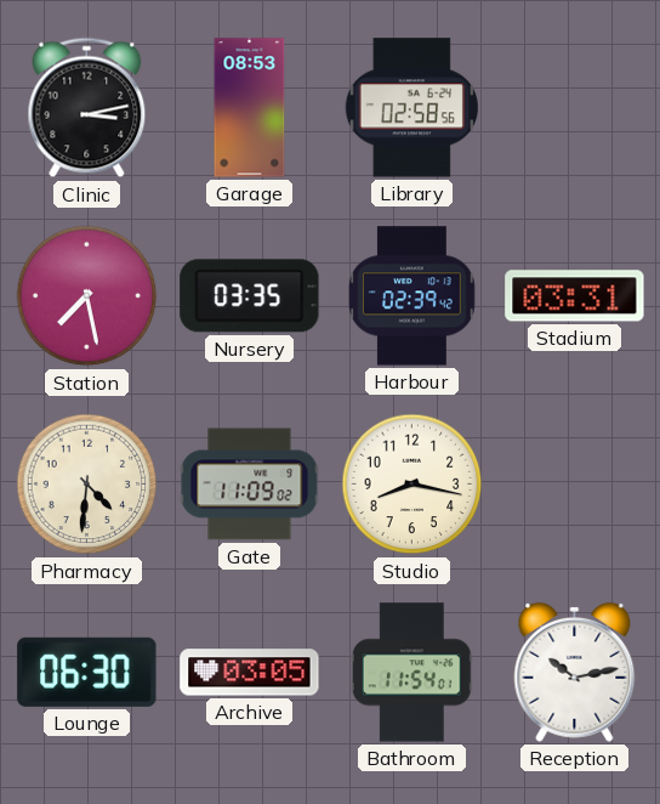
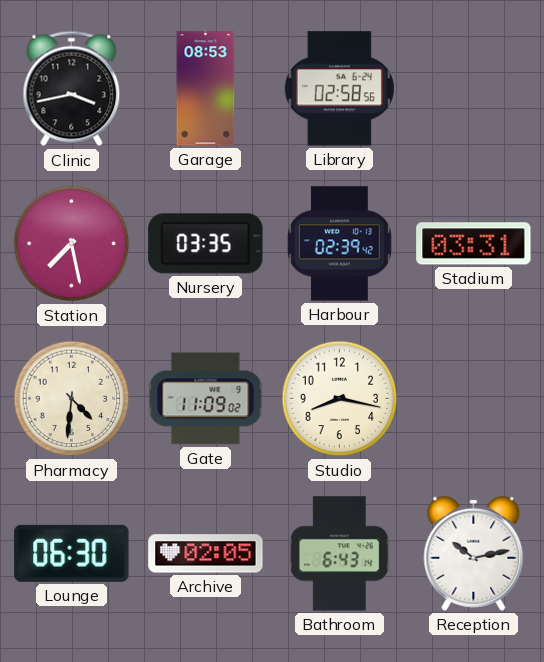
Clinic: 3:13 -> 3:43 (72, 89)
Archive: 03:05 -> 02:05 (206, 554)
Bathroom: 11:54 -> 6:43 (339, 554)
